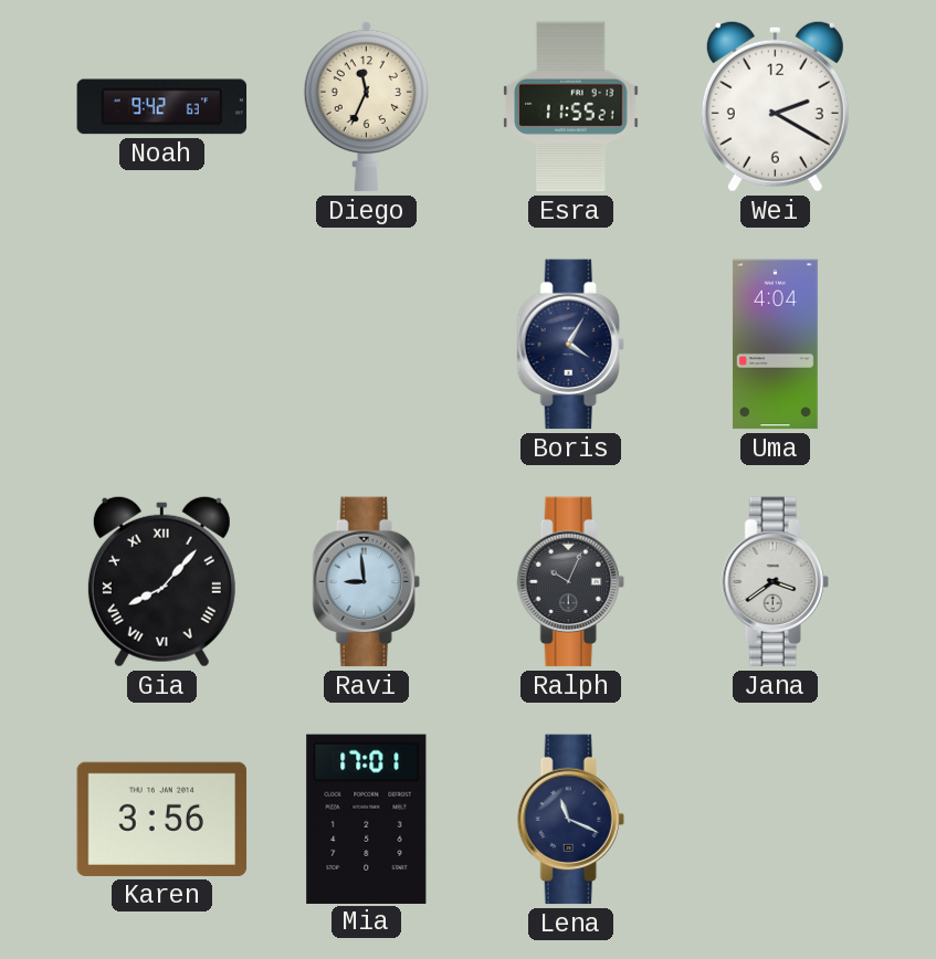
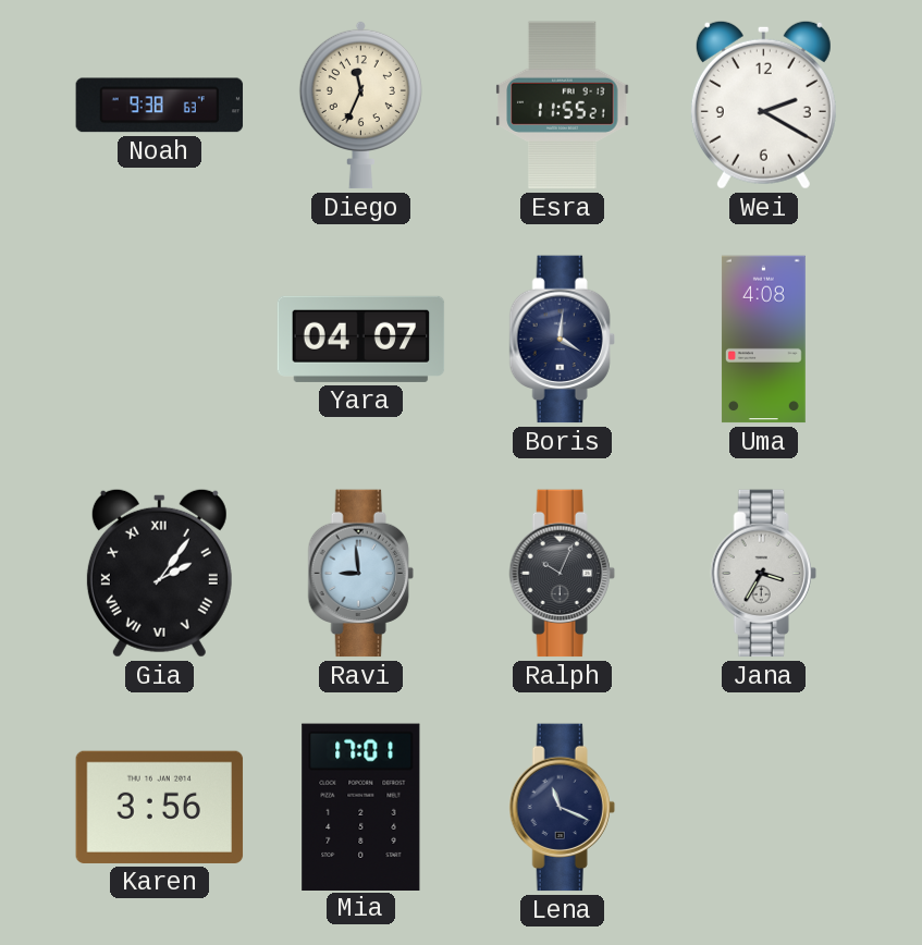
Noah: 9:42 -> 9:38 (160, 106)
Yara: none -> 04:07 (361, 339)
Boris: 4:05 -> 4:01 (562, 340)
Uma: 4:04 -> 4:08 (763, 340)
Gia: 8:07 -> 2:06 (159, 573)
Jana: 3:39 -> 3:35 (763, 574)
